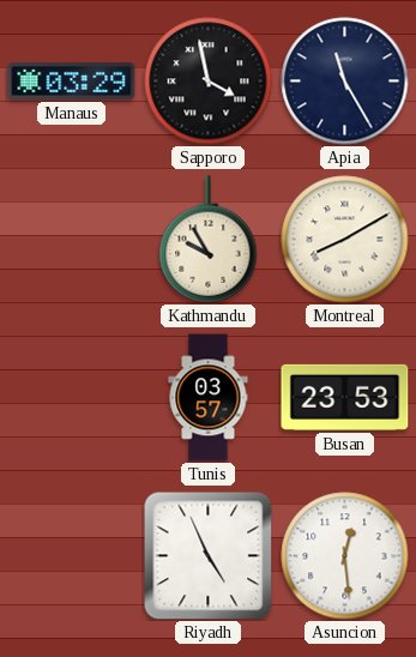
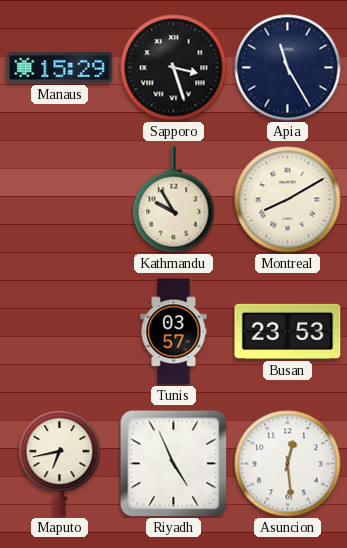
Manaus: 03:29 -> 15:29 (60, 68)
Sapporo: 3:58 -> 3:27 (174, 68)
Maputo: none -> 6:43 (60, 463)
